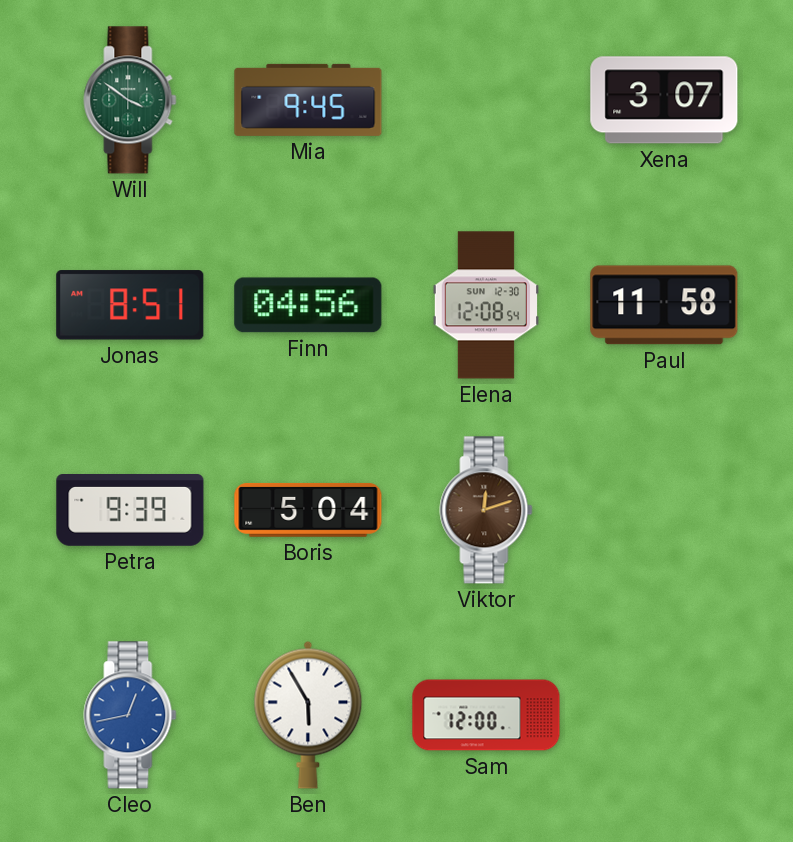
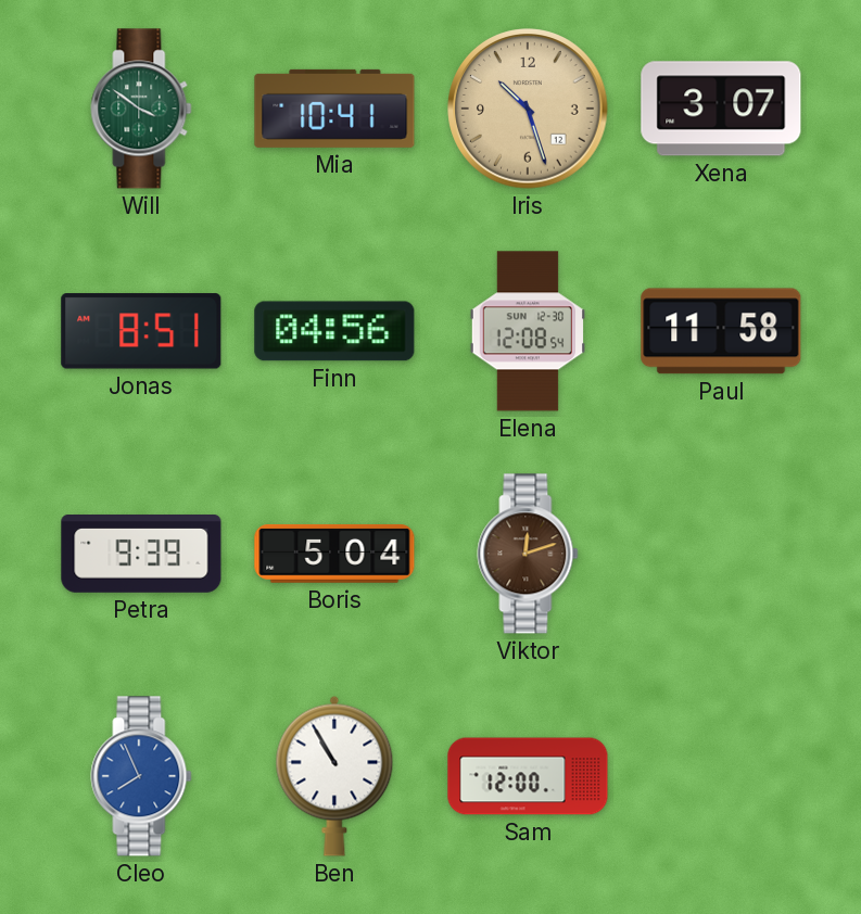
Mia: 9:45 -> 10:41 (334, 109)
Iris: none -> 10:27 (528, 109)
Cleo: 12:43 -> 7:56 (141, 776)
Ben: 5:55 -> 10:55 (334, 776)
